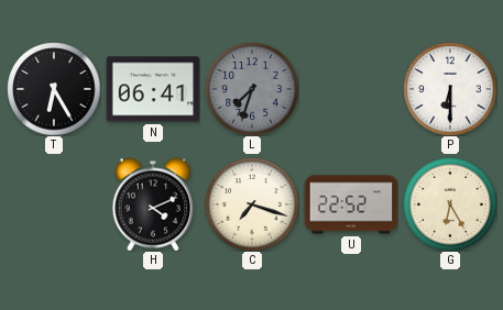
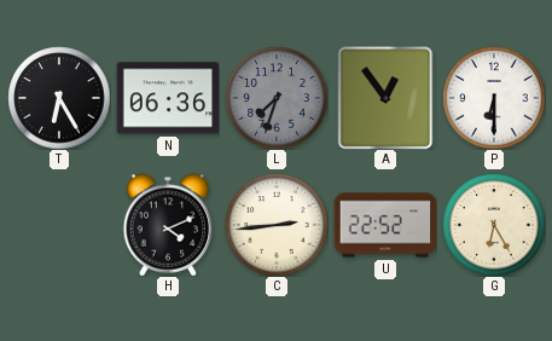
N: 06:41 -> 06:36 (168, 98)
A: none -> 12:54 (385, 98)
C: 7:18 -> 2:44 (277, 225)
